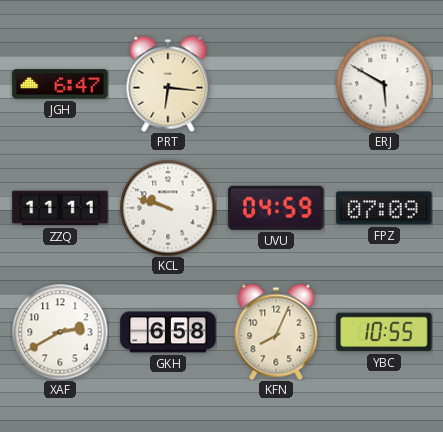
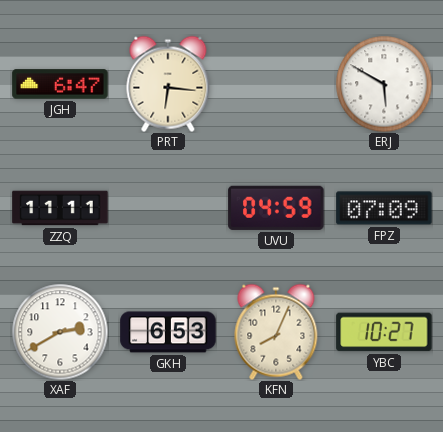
KCL: 9:48 -> none (168, 208)
GKH: 6:58 -> 6:53 (168, 332)
YBC: 10:55 -> 10:27 (384, 332)
